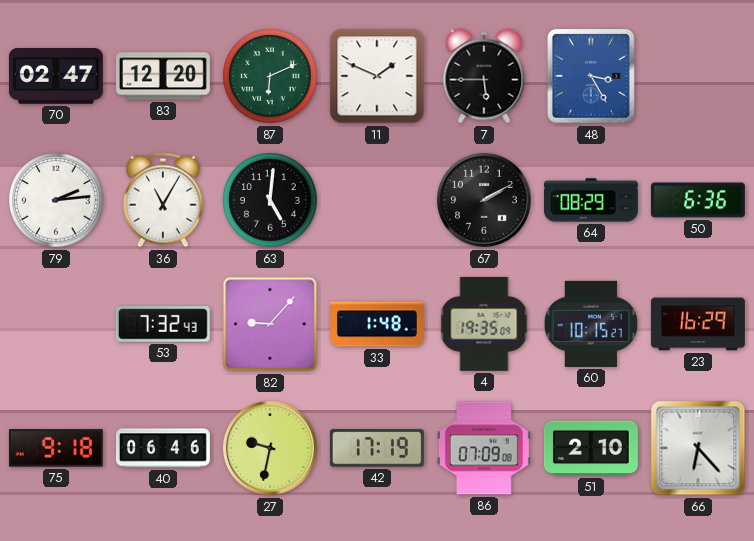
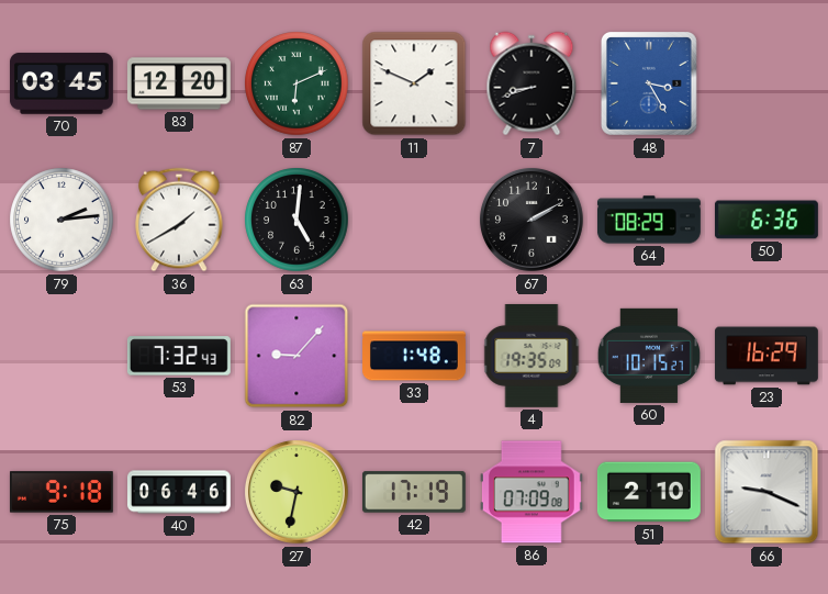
70: 02:47 -> 03:45 (61, 83)
7: 5:45 -> 8:42 (532, 83)
36: 11:05 -> 1:40 (179, 220)
66: 6:23 -> 9:19 (767, 492)
